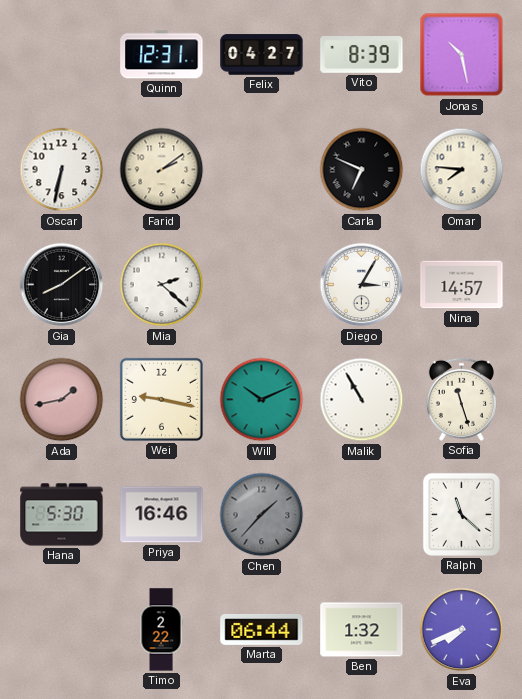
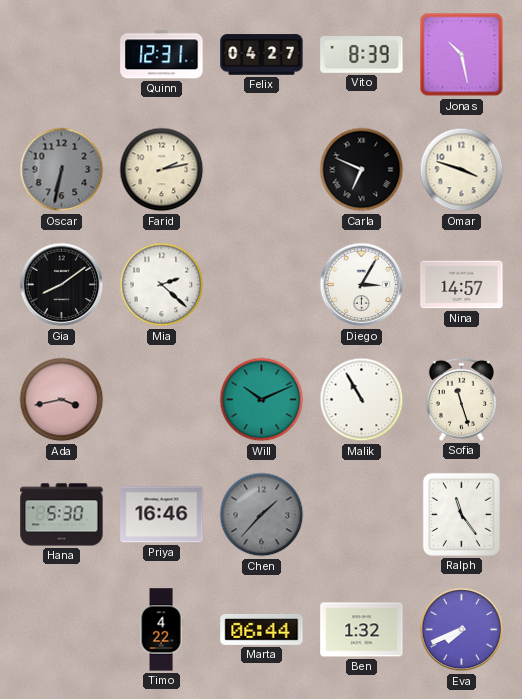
Oscar dial: white -> grey (62, 170)
Farid: 2:09 -> 2:13 (162, 170)
Omar: 7:46 -> 3:48 (462, 170)
Ada: 1:43 -> 3:43 (62, 400)
Wei: 9:17 -> none (161, 399)
Ralph: 11:22 -> 11:24 (461, 514)
Timo: 2:22 -> 4:22 (161, 630)
